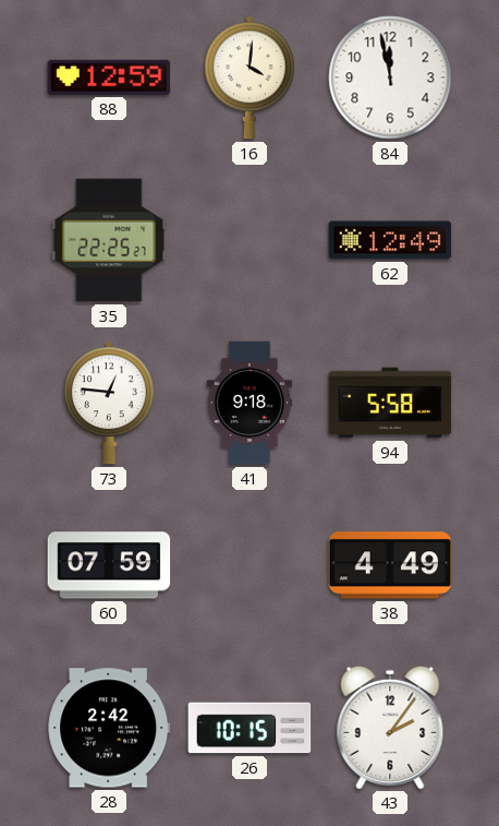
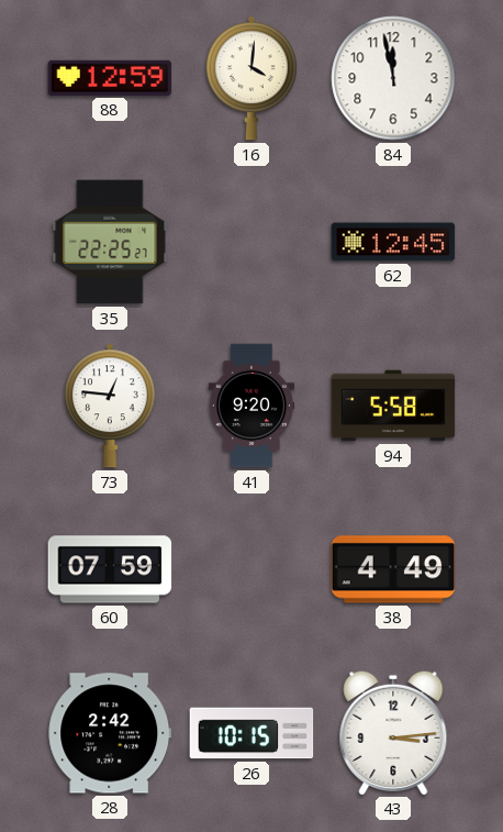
62: 12:49 -> 12:45 (393, 242)
41: 9:18 -> 9:20 (251, 406)
43: 2:06 -> 3:14 (393, 732)
